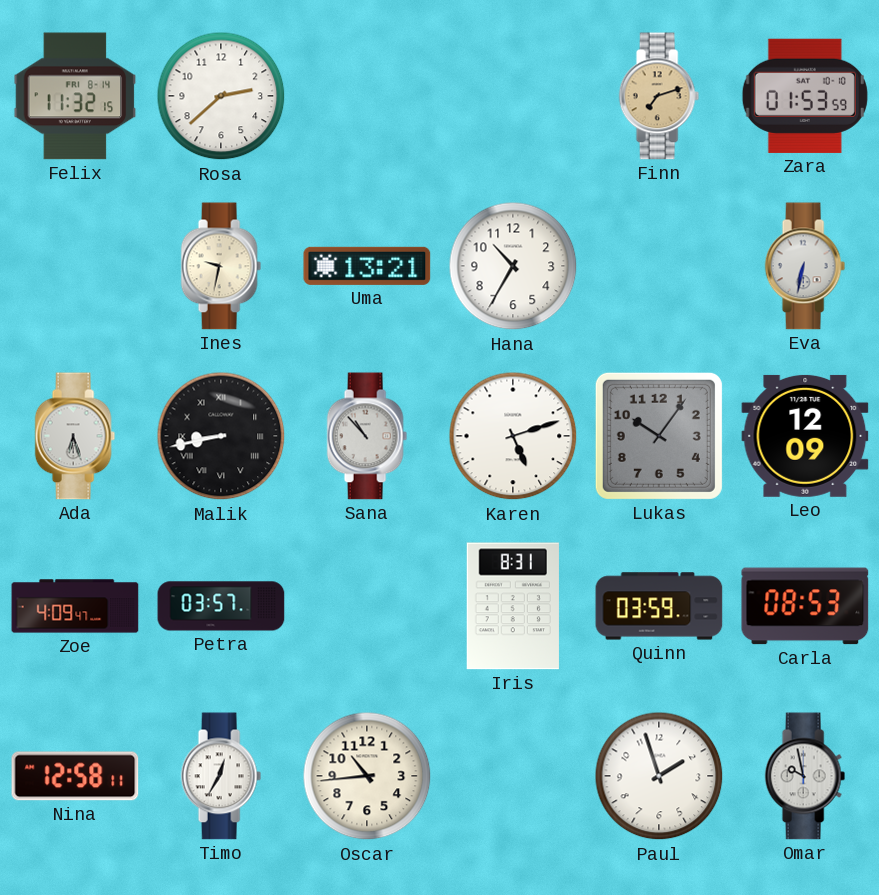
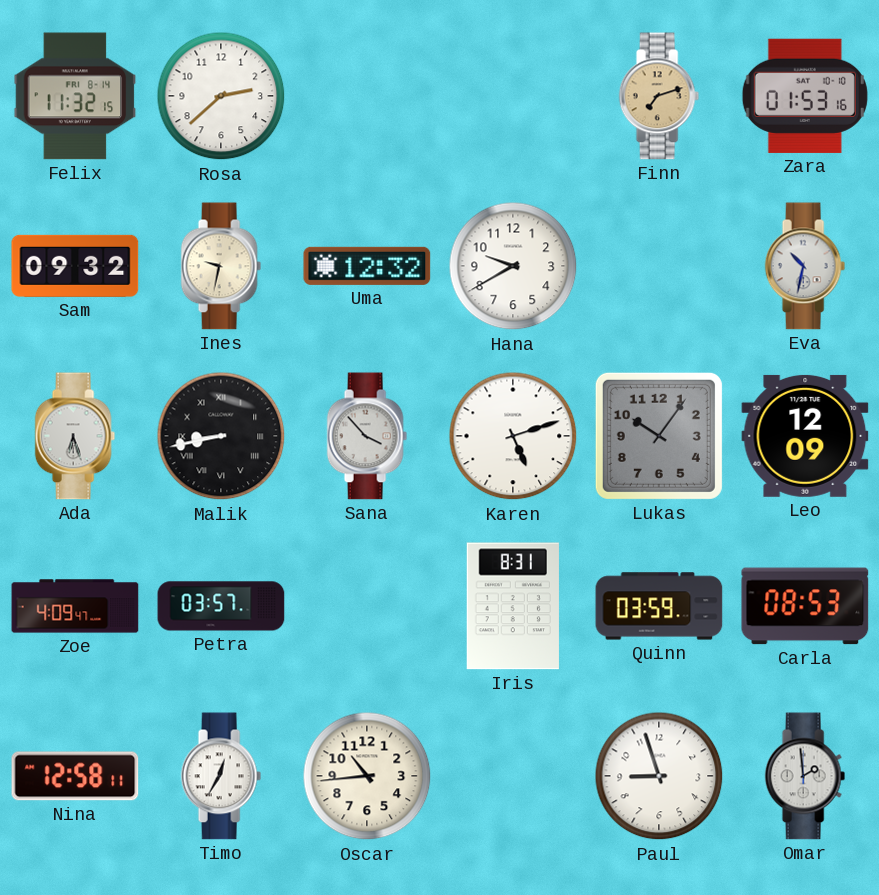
Zara: 01:53:59 -> 01:53:16 (805, 96)
Sam: none -> 09:32 (75, 266)
Uma: 13:21 -> 12:32 (367, 266)
Hana: 10:35 -> 9:40 (513, 266)
Eva: 6:32 -> 10:32 (805, 266)
Sana: 10:53 -> 3:53 (367, 436)
Paul: 1:57 -> 8:57 (659, 776)
Omar: 9:58 -> 1:59 (805, 776)
